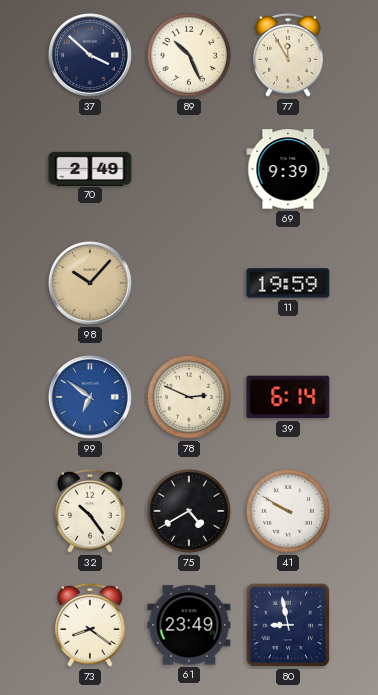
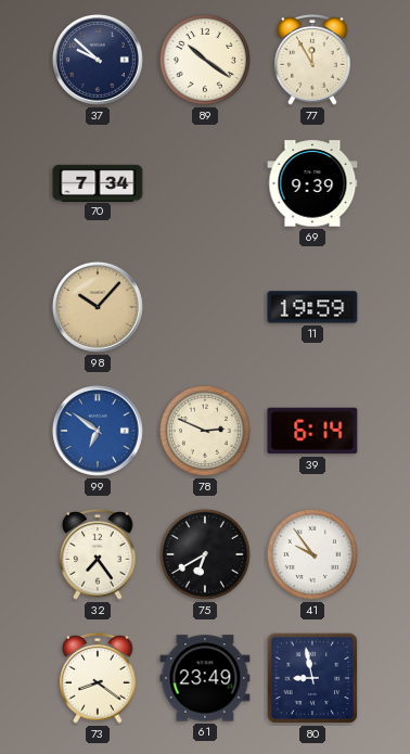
37: 3:52 -> 9:52 (98, 60)
89: 10:26 -> 10:21 (205, 60)
70: 2:49 -> 7:34 (98, 182)
32: 10:24 -> 7:24 (98, 554)
75: 4:40 -> 6:40 (205, 554)
41: 9:50 -> 9:54 (312, 554)
